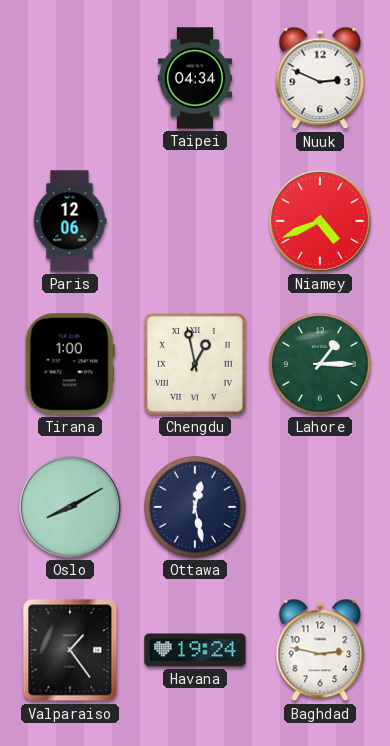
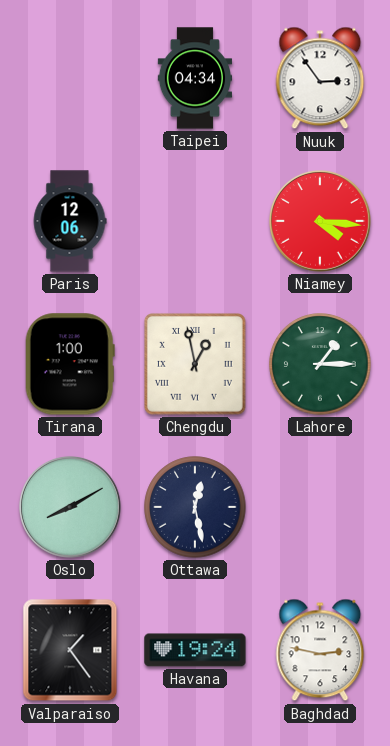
Nuuk: 2:49 -> 2:54 (320, 78)
Niamey: 4:41 -> 4:16 (320, 221)
